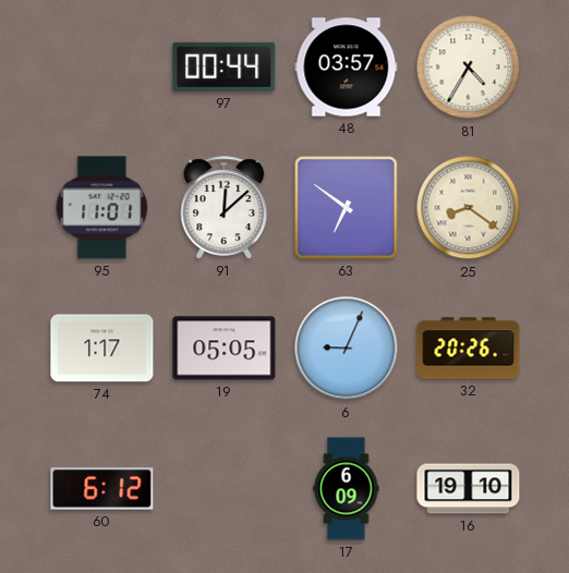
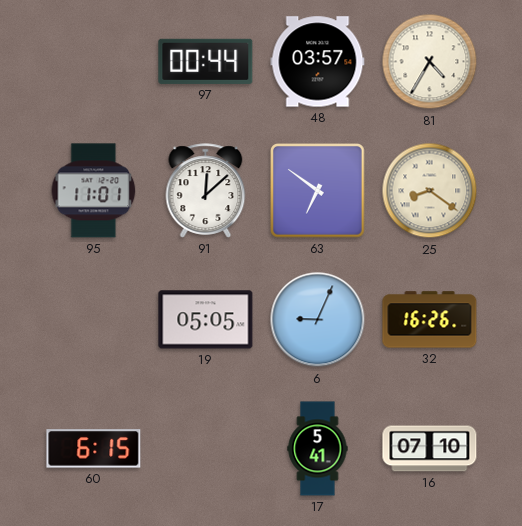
74: 1:17 -> none (102, 349)
32: 20:26 -> 16:26 (430, 320)
60: 6:12 -> 6:15 (94, 449)
17: 6:09 -> 5:41 (318, 449)
16: 19:10 -> 07:10 (430, 449)
